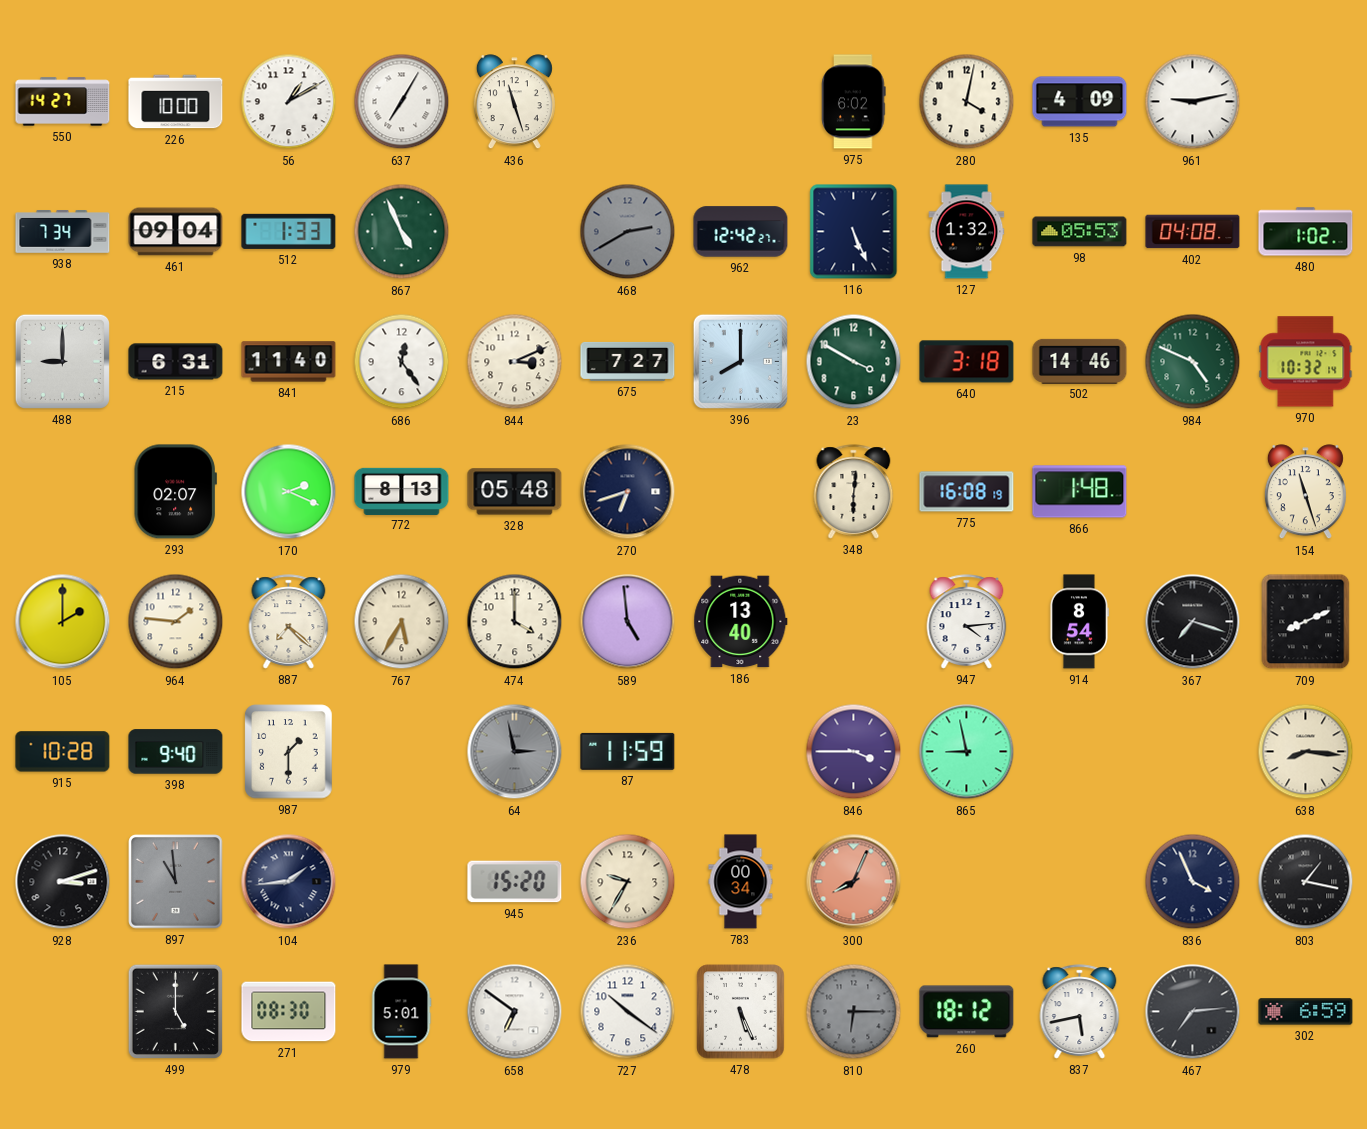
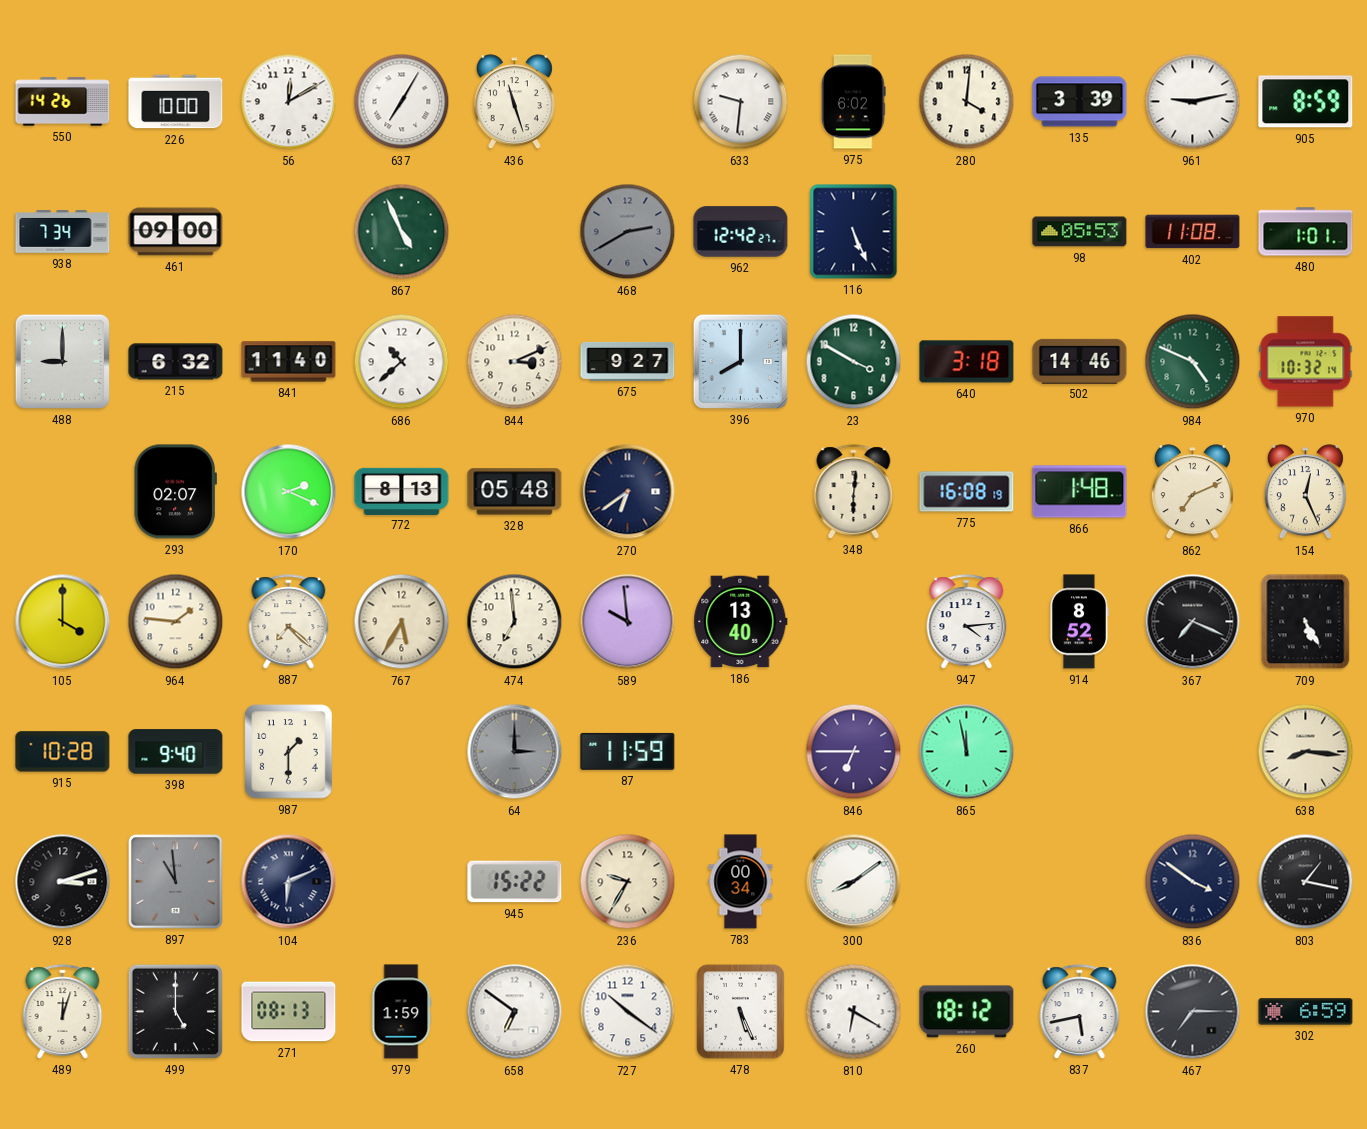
550: 14:27 -> 14:26 (63, 102)
56: 1:10 -> 12:10 (289, 102)
633: none -> 9:31 (741, 102)
280: 4:02 -> 4:01 (967, 102)
135: 4:09 -> 3:39 (1080, 102)
905: none -> 8:59 (1306, 102)
461: 09:04 -> 09:00 (176, 232)
512: 1:33 -> none (289, 231)
127: 1:32 -> none (967, 232)
402: 04:08 -> 11:08 (1193, 232)
480: 1:02 -> 1:01 (1306, 232)
215: 6:31 -> 6:32 (176, 362)
686: 12:24 -> 10:38 (402, 362)
675: 7:27 -> 9:27 (628, 361)
270: 6:42 -> 6:39 (628, 492)
862: none -> 7:11 (1192, 492)
154: 11:27 -> 12:26 (1305, 492)
105: 2:00 -> 4:00 (63, 622)
474: 4:00 -> 6:59 (515, 622)
589: 4:59 -> 9:59 (628, 622)
914: 8:54 -> 8:52 (1079, 622)
367: 7:18 -> 7:19 (1193, 622)
709: 8:11 -> 5:25 (1306, 622)
64: 2:58 -> 3:00 (515, 752)
846: 3:45 -> 6:45 (854, 752)
865: 8:58 -> 11:58 (967, 752)
104: 1:44 -> 6:11 (289, 882)
945: 15:20 -> 15:22 (515, 882)
300: 8:04 -> 8:09 (854, 882)
300 dial: salmon -> white (854, 882)
836: 3:56 -> 3:51 (1193, 882)
489: none -> 12:03 (63, 1012)
271: 08:30 -> 08:13 (289, 1012)
979: 5:01 -> 1:59 (401, 1012)
810: 6:15 -> 6:20 (854, 1012)
810 dial: grey -> white (854, 1012)
467: 7:14 -> 7:15 (1193, 1012)
